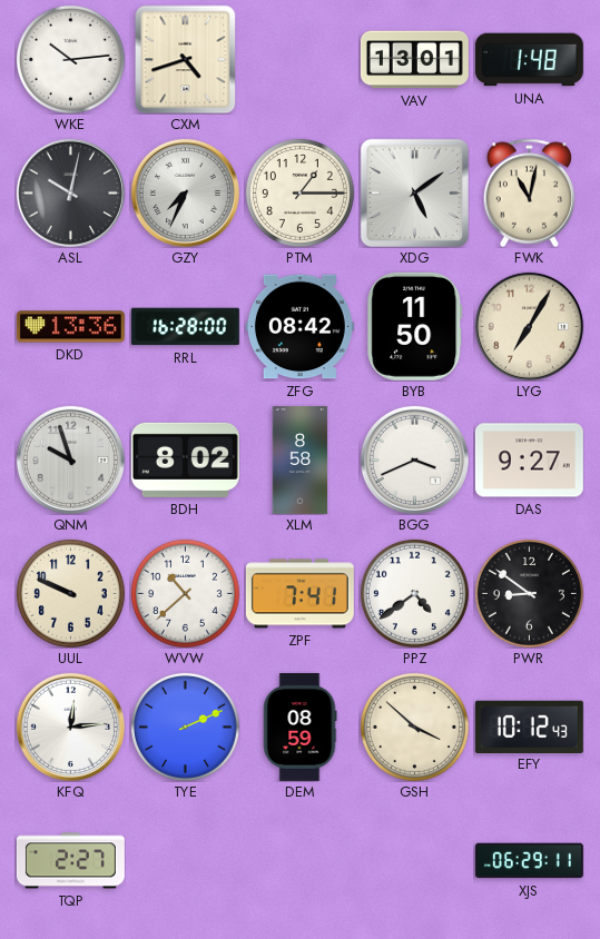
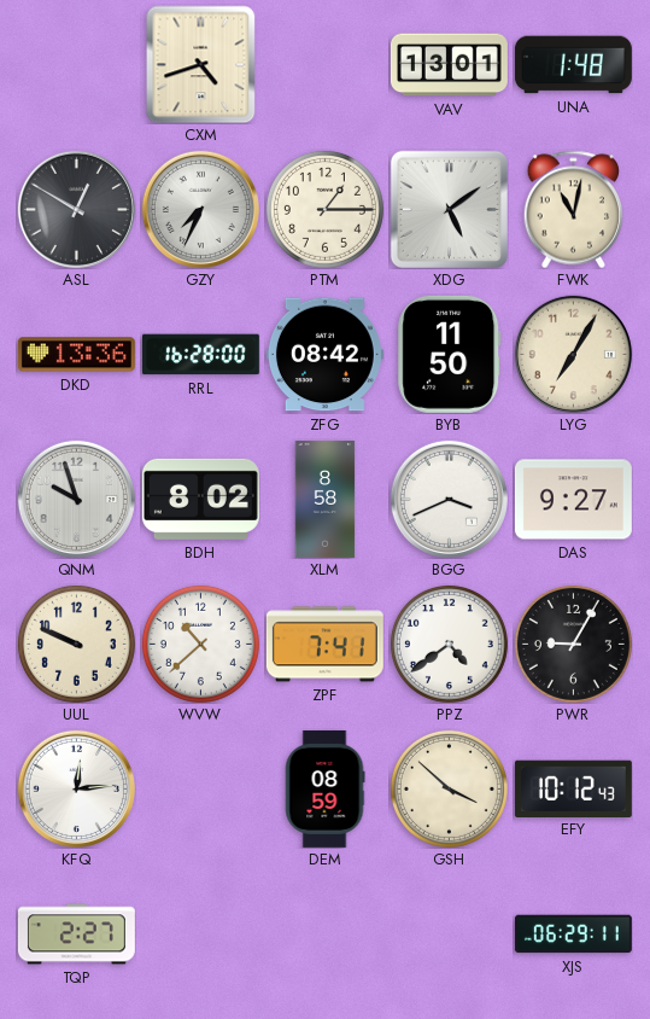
WKE: 10:14 -> none (70, 59)
ASL: 10:02 -> 12:50 (76, 209)
PWR: 8:51 -> 9:05 (573, 644)
TYE: 2:11 -> none (185, 727)
